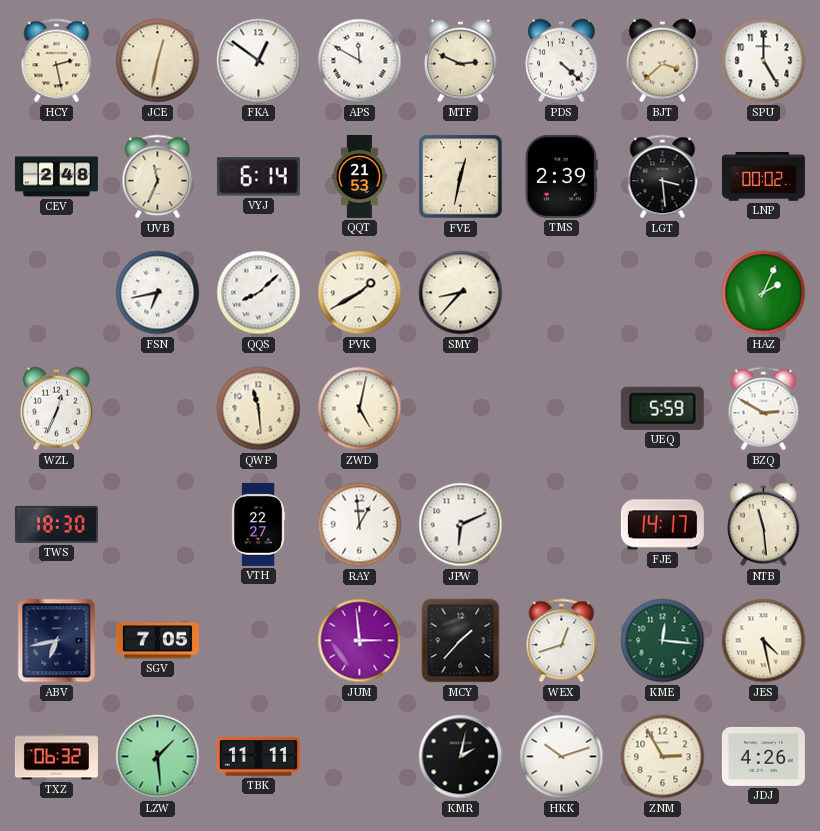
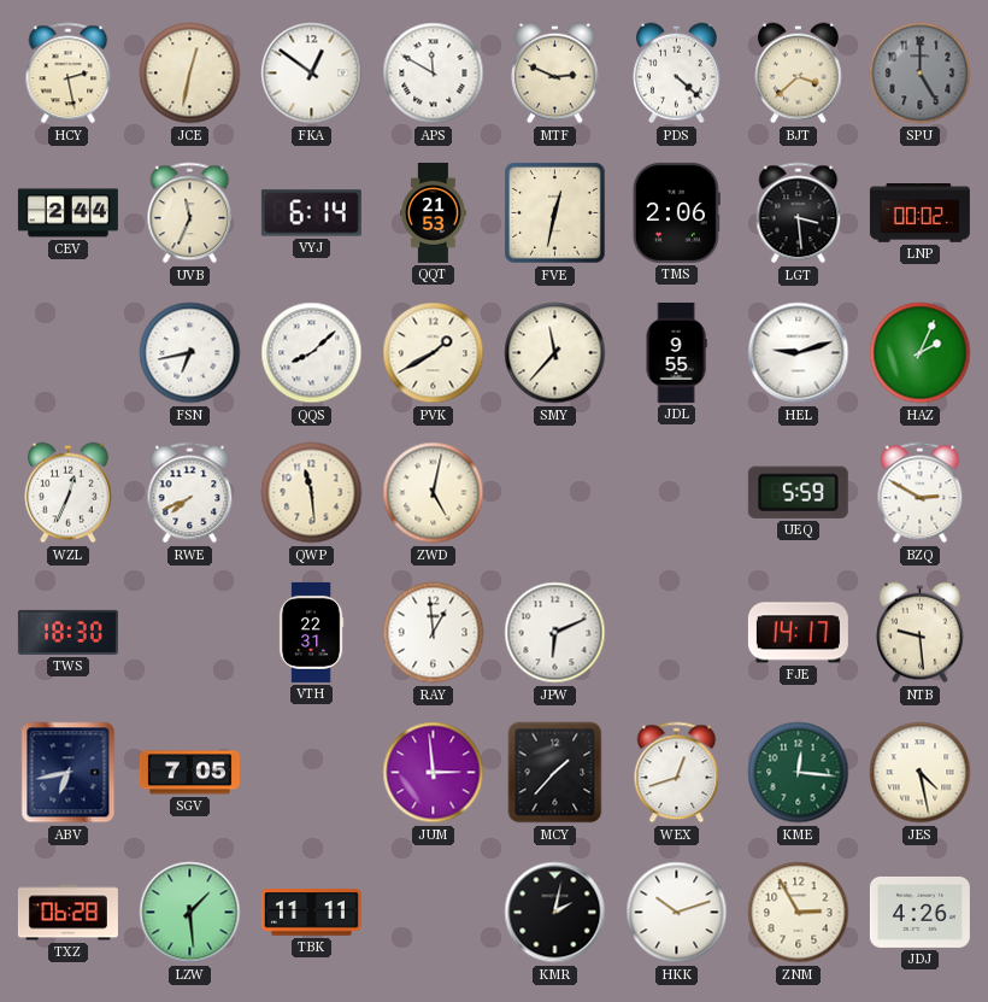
SPU dial: white -> grey (921, 74)
CEV: 2:48 -> 2:44 (67, 213)
TMS: 2:39 -> 2:06 (676, 212)
SMY: 8:37 -> 11:37 (555, 353)
JDL: none -> 9:55 (676, 352)
HEL: none -> 9:12 (799, 353)
RWE: none -> 7:41 (190, 493)
VTH: 22:27 -> 22:31 (311, 632)
NTB: 11:29 -> 9:29 (921, 633)
TXZ: 06:32 -> 06:28 (67, 913)
